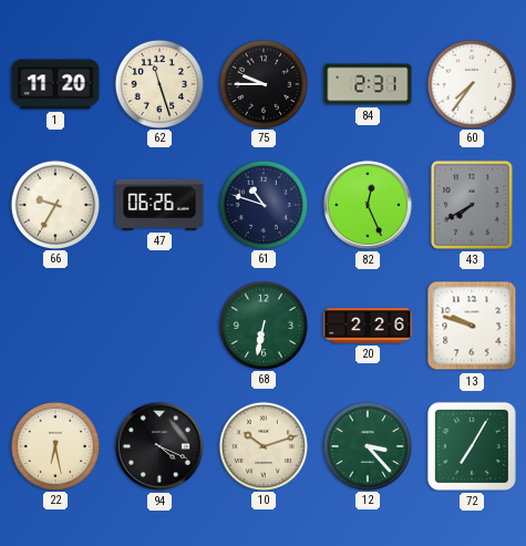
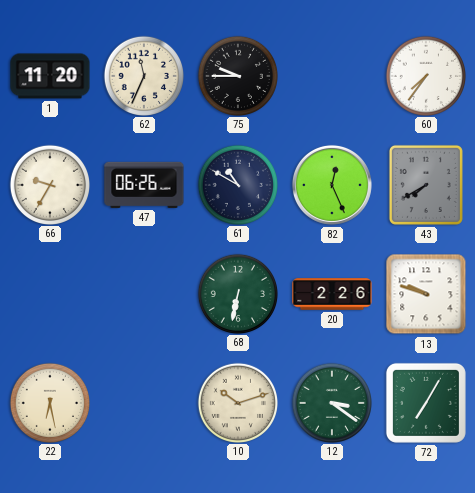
62: 11:27 -> 11:34 (143, 75)
84: 2:31 -> none (368, 84)
61: 10:48 -> 10:50 (237, 184)
94: 4:19 -> none (159, 446)
12: 3:23 -> 3:21 (331, 402)
